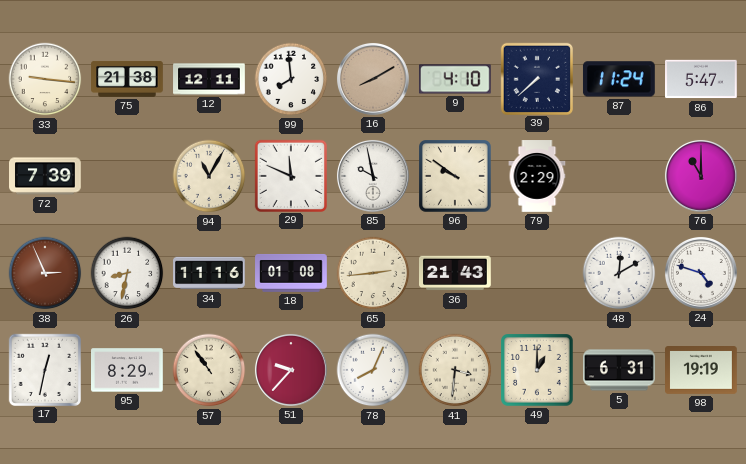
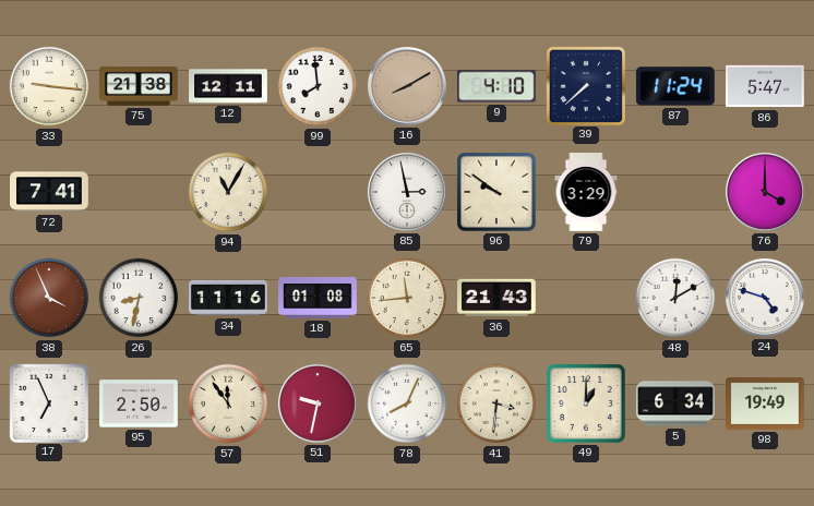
72: 7:39 -> 7:41 (50, 192)
29: 11:49 -> none (290, 175)
85: 9:58 -> 2:58 (407, 192)
79: 2:29 -> 3:29 (586, 192)
76: 11:00 -> 4:00 (765, 192)
38: 2:56 -> 3:56 (49, 298)
65: 2:44 -> 11:44 (407, 298)
17: 12:32 -> 6:56 (48, 402)
95: 8:29 -> 2:50 (140, 403)
57: 10:54 -> 11:54 (228, 403)
51: 9:37 -> 9:32 (318, 403)
5: 6:31 -> 6:34 (675, 403)
98: 19:19 -> 19:49 (765, 405)
